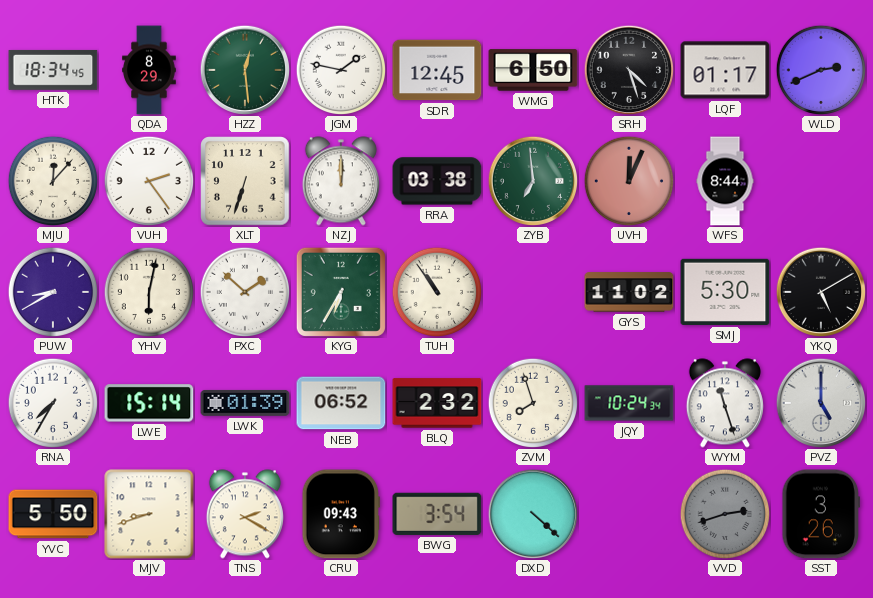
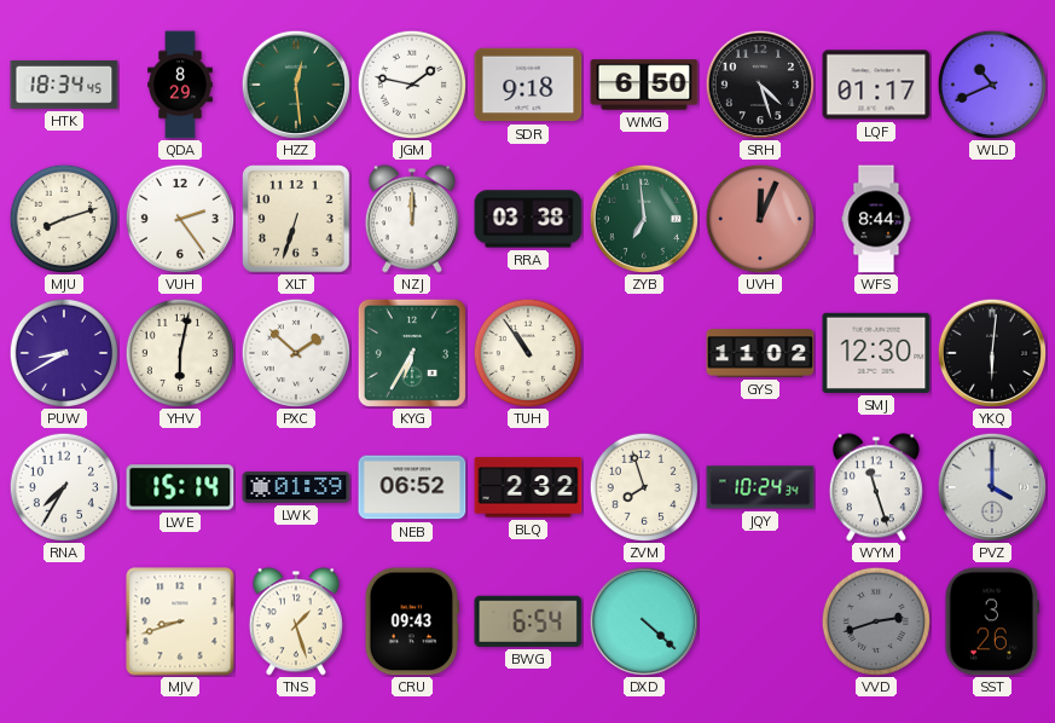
SDR: 12:45 -> 9:18 (528, 85)
WLD: 2:41 -> 10:41 (991, 83)
MJU: 12:07 -> 8:12 (63, 218)
SMJ: 5:30 -> 12:30 (876, 353)
YKQ: 5:10 -> 6:01 (991, 352)
PVZ: 5:00 -> 4:00 (991, 486)
YVC: 5:50 -> none (53, 514)
TNS: 2:20 -> 1:27 (296, 621)
BWG: 3:54 -> 6:54 (528, 621)
